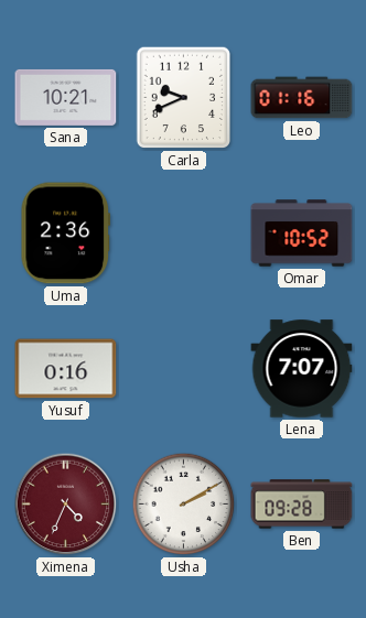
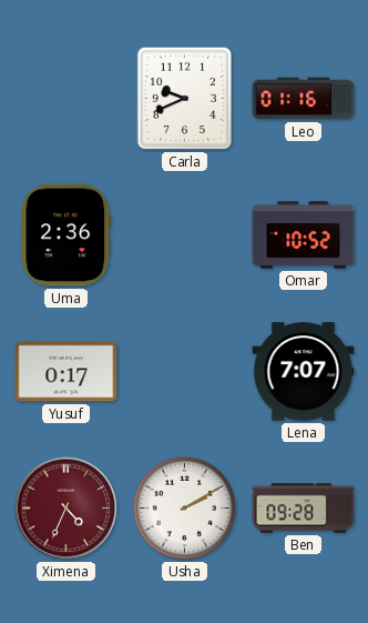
Sana: 10:21 -> none (66, 97)
Yusuf: 0:16 -> 0:17 (67, 372)
